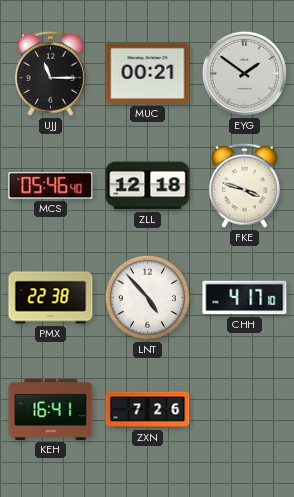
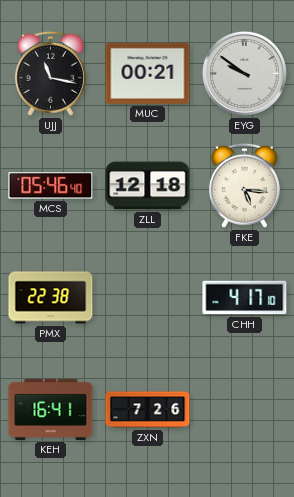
UJJ: 11:15 -> 11:17 (50, 73)
EYG: 1:51 -> 9:51 (244, 73)
FKE: 3:48 -> 5:16 (244, 185)
LNT: 4:53 -> none (147, 297)
